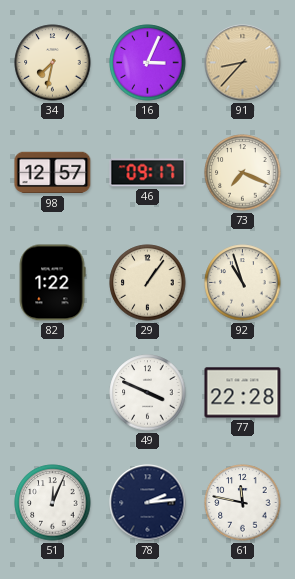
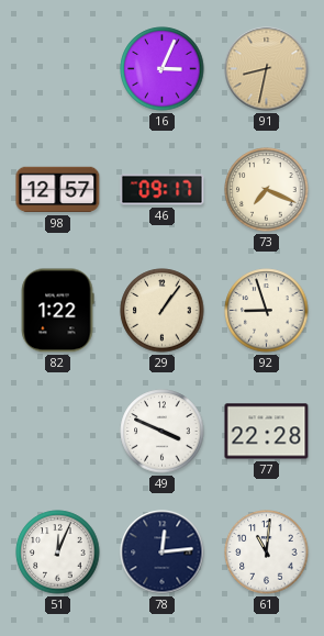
34: 7:32 -> none (53, 63)
91: 8:37 -> 8:32 (267, 69)
92: 10:57 -> 8:57 (267, 311)
78: 2:14 -> 12:14 (163, 553)
61: 11:47 -> 11:01 (267, 553)
